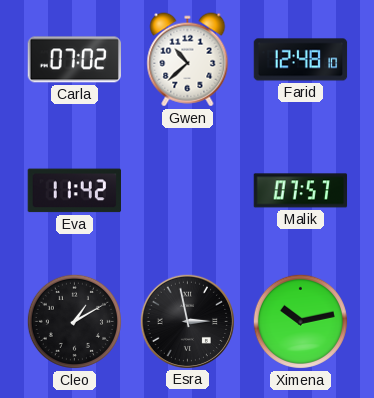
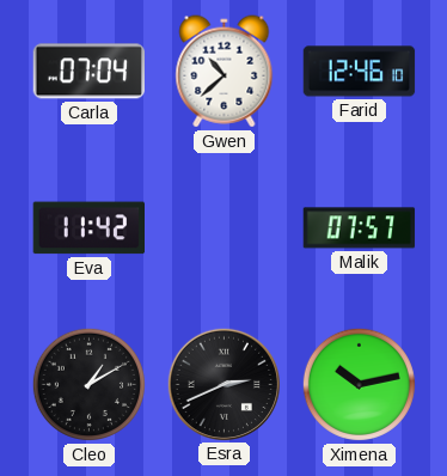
Carla: 07:02 -> 07:04 (88, 72)
Farid: 12:48 -> 12:46 (360, 72)
Esra: 2:58 -> 2:41 (223, 384)
